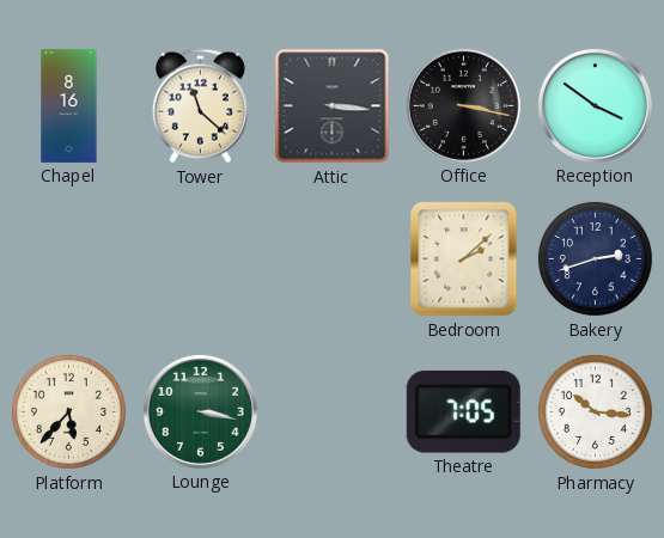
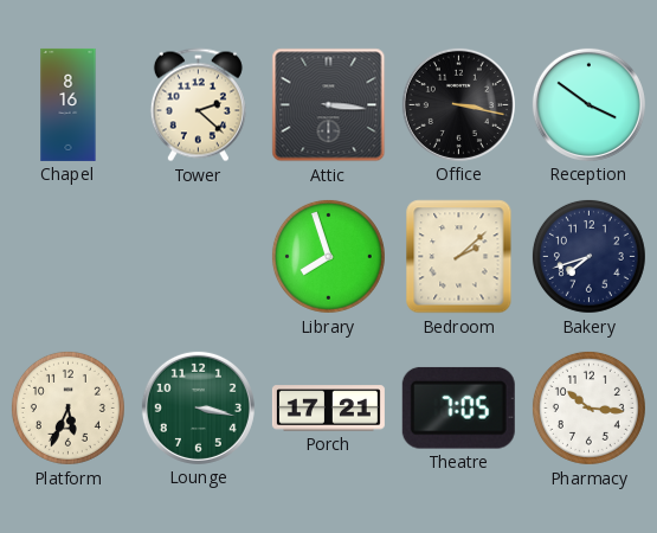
Tower: 11:22 -> 2:22 (198, 105)
Library: none -> 7:57 (328, 256)
Bakery: 2:42 -> 7:42 (588, 256)
Platform: 5:37 -> 5:34 (67, 407)
Porch: none -> 17:21 (328, 409)
